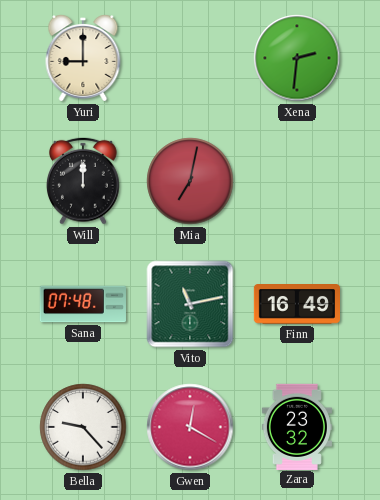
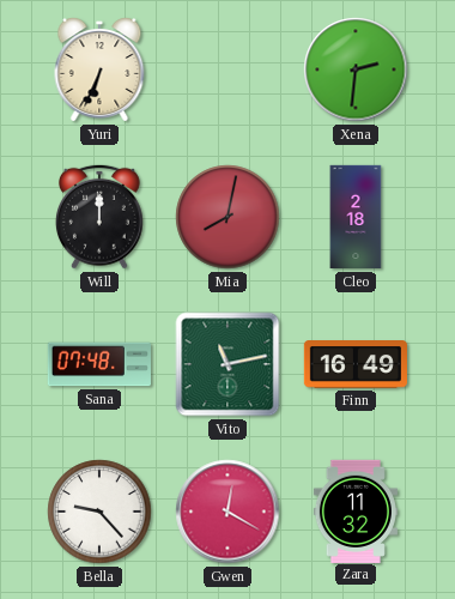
Yuri: 9:00 -> 6:34 (99, 69)
Mia: 7:02 -> 8:02 (227, 217)
Cleo: none -> 2:18 (356, 217)
Zara: 23:32 -> 11:32 (356, 510)
